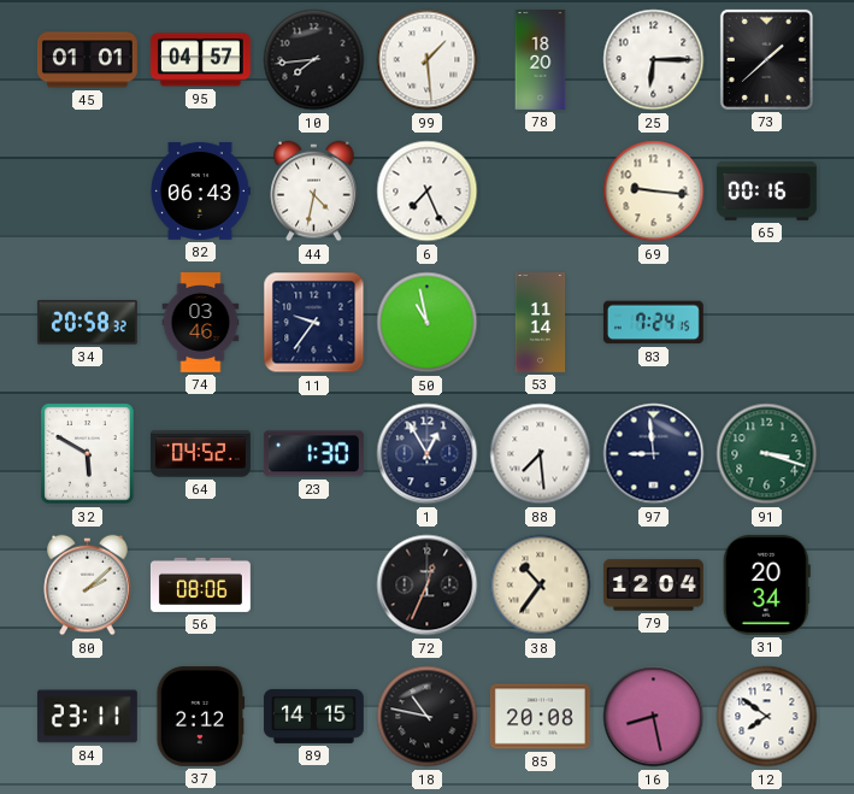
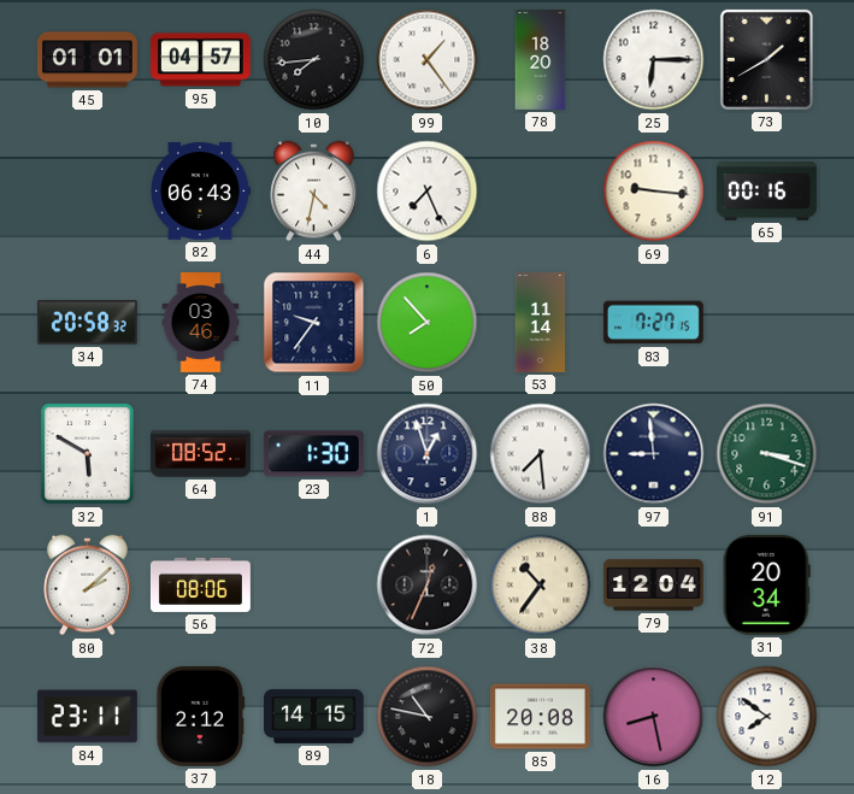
99: 1:29 -> 1:24 (428, 60)
73: 1:38 -> 1:40 (766, 59)
50: 10:58 -> 7:53 (428, 323)
83: 7:24 -> 7:27 (653, 323)
64: 04:52 -> 08:52 (200, 454)
1: 12:55 -> 12:57 (428, 454)
